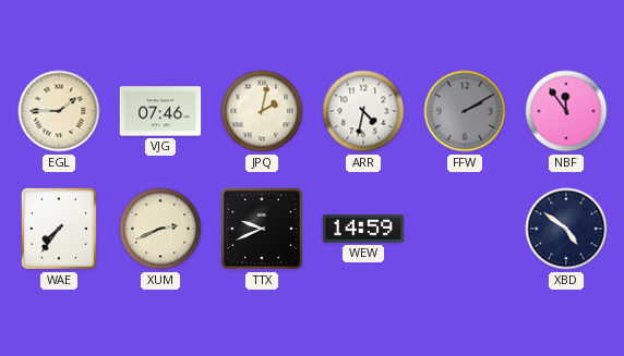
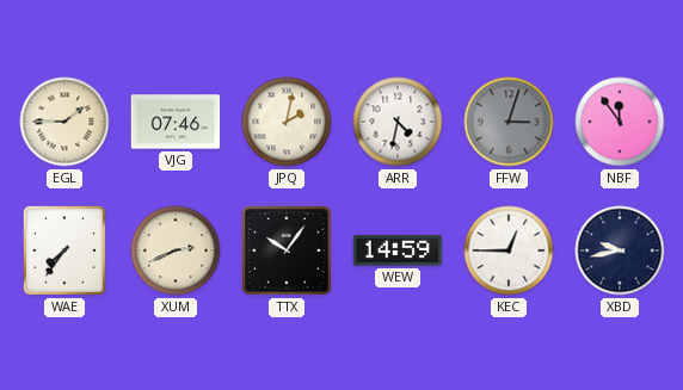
FFW: 2:10 -> 3:03 (509, 122)
TTX: 9:41 -> 10:06 (287, 250)
KEC: none -> 12:45 (509, 250)
XBD: 4:51 -> 9:43 (620, 250)
